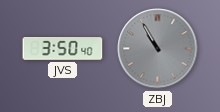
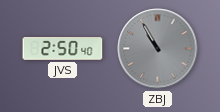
JVS: 3:50 -> 2:50 (63, 49)
